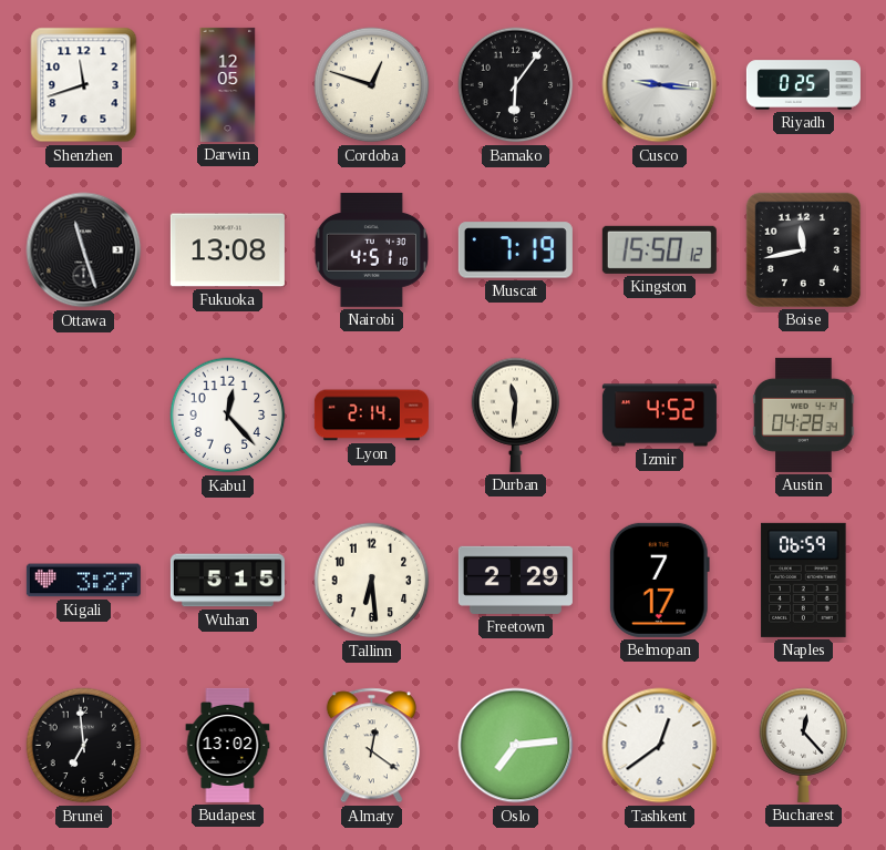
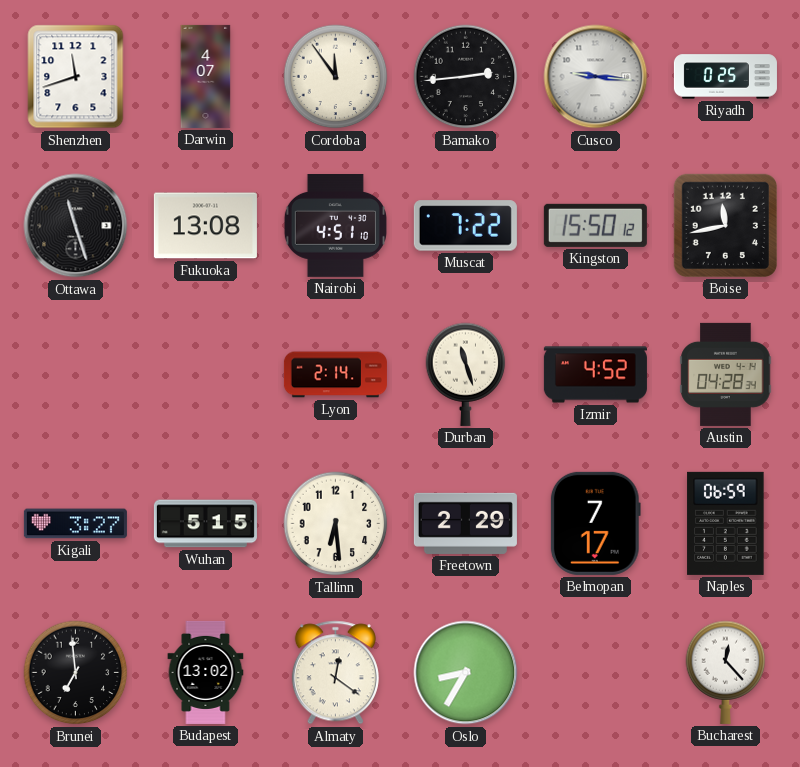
Darwin: 12:05 -> 4:07 (206, 76)
Cordoba: 12:48 -> 11:54 (336, 77)
Bamako: 6:06 -> 2:44 (466, 77)
Muscat: 7:19 -> 7:22 (465, 226)
Kabul: 12:23 -> none (228, 416)
Durban: 11:31 -> 11:27 (466, 374)
Oslo: 7:14 -> 8:35 (466, 673)
Tashkent: 12:39 -> none (660, 746)
